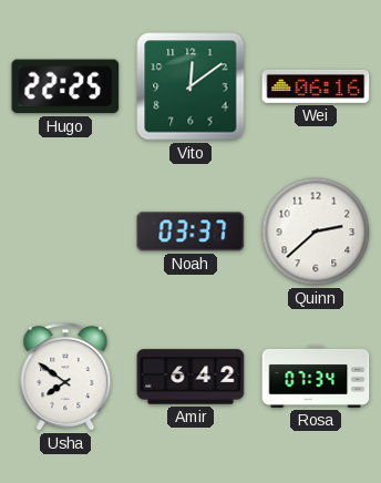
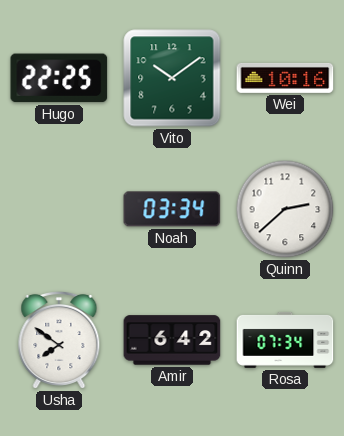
Vito: 12:09 -> 10:09 (172, 78)
Wei: 06:16 -> 10:16 (285, 78)
Noah: 03:37 -> 03:34 (172, 209)
